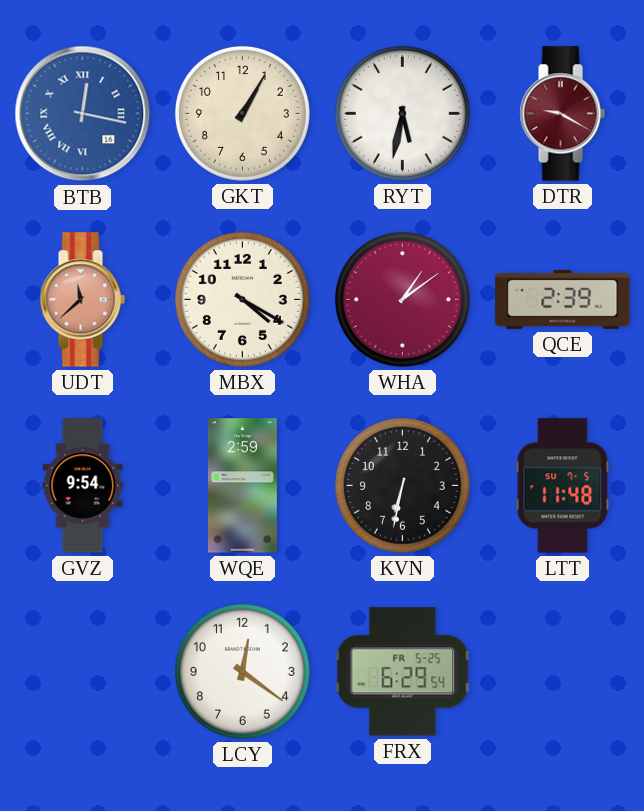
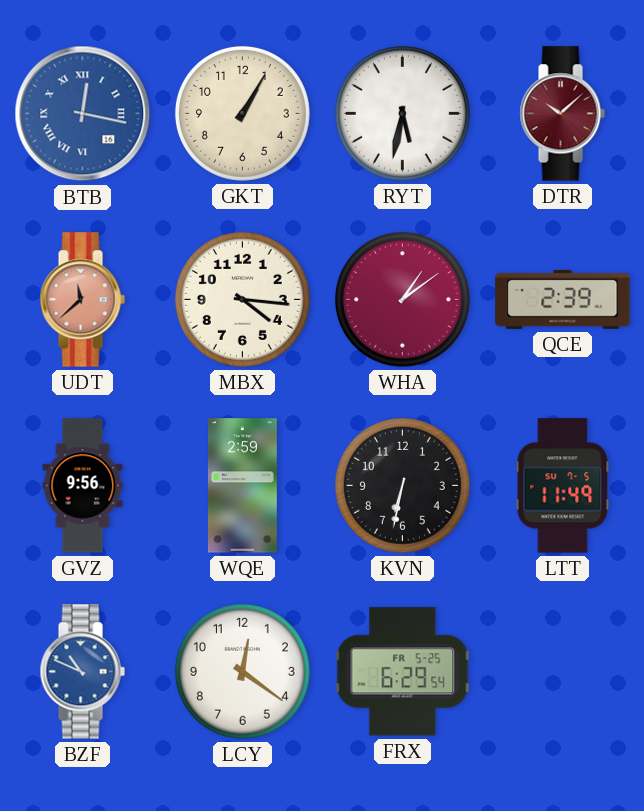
DTR: 9:20 -> 10:08 (562, 114)
MBX: 4:20 -> 4:16 (242, 299)
GVZ: 9:54 -> 9:56 (83, 486)
LTT: 11:48 -> 11:49 (563, 486)
BZF: none -> 10:49 (82, 672)
